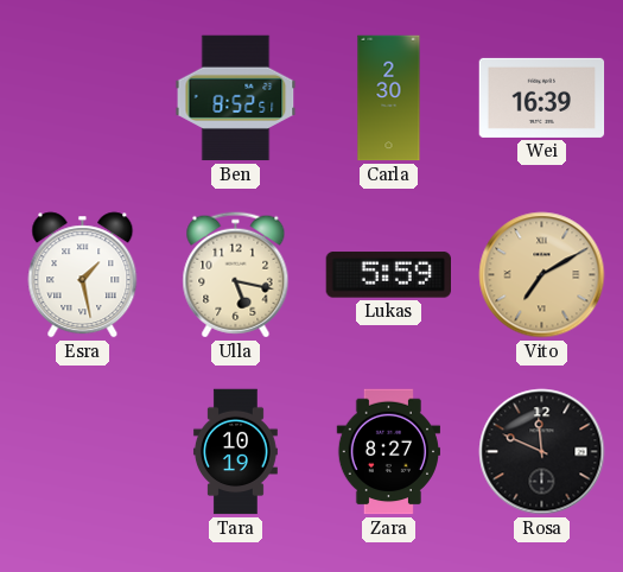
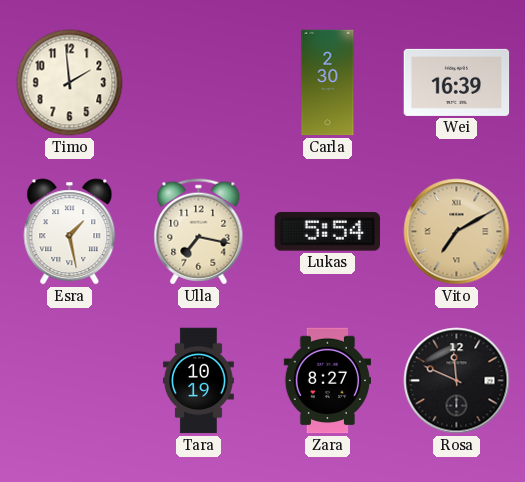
Timo: none -> 1:59 (70, 83)
Ben: 8:52 -> none (236, 98)
Ulla: 5:17 -> 7:17 (199, 232)
Lukas: 5:59 -> 5:54 (328, 232)
